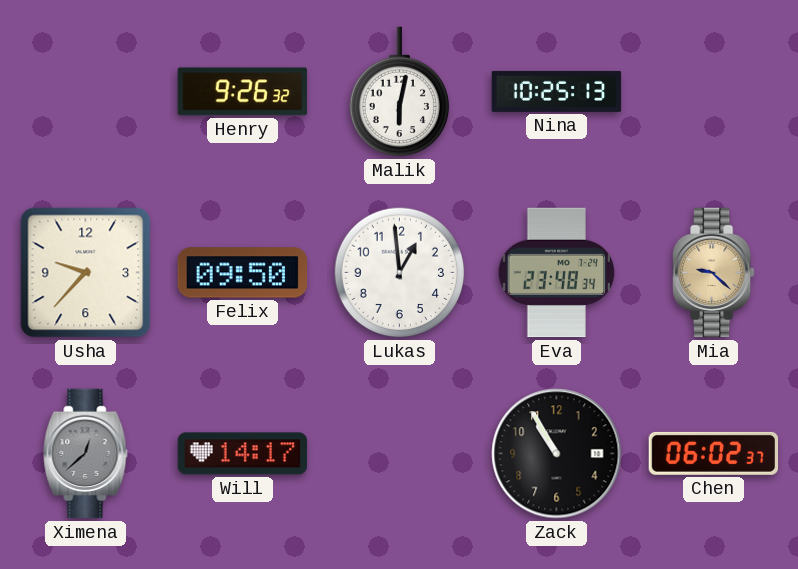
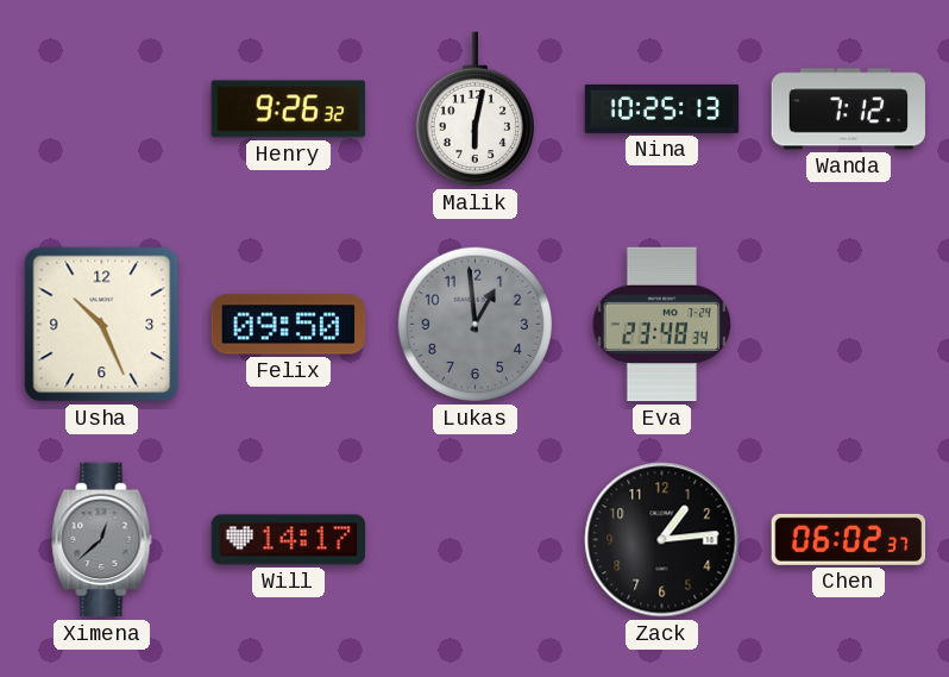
Wanda: none -> 7:12 (848, 109)
Usha: 9:37 -> 10:26 (102, 325)
Lukas dial: white -> grey (476, 325)
Mia: 9:22 -> none (714, 273)
Zack: 10:55 -> 1:14 (662, 540)
